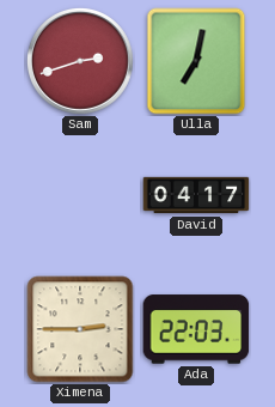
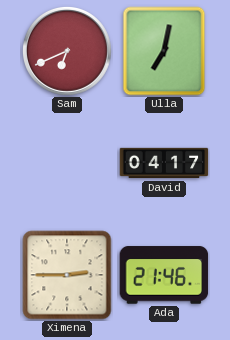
Sam: 2:42 -> 6:41 (67, 51)
Ada: 22:03 -> 21:46 (164, 275)
